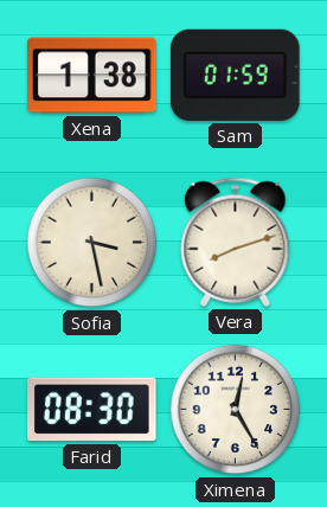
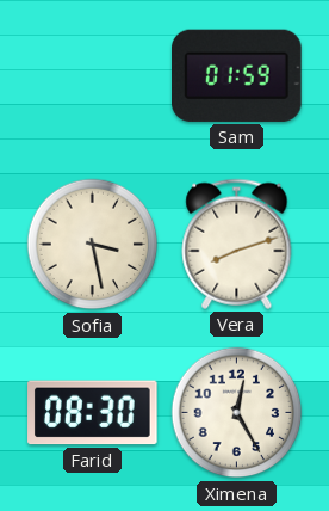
Xena: 1:38 -> none (92, 76)
